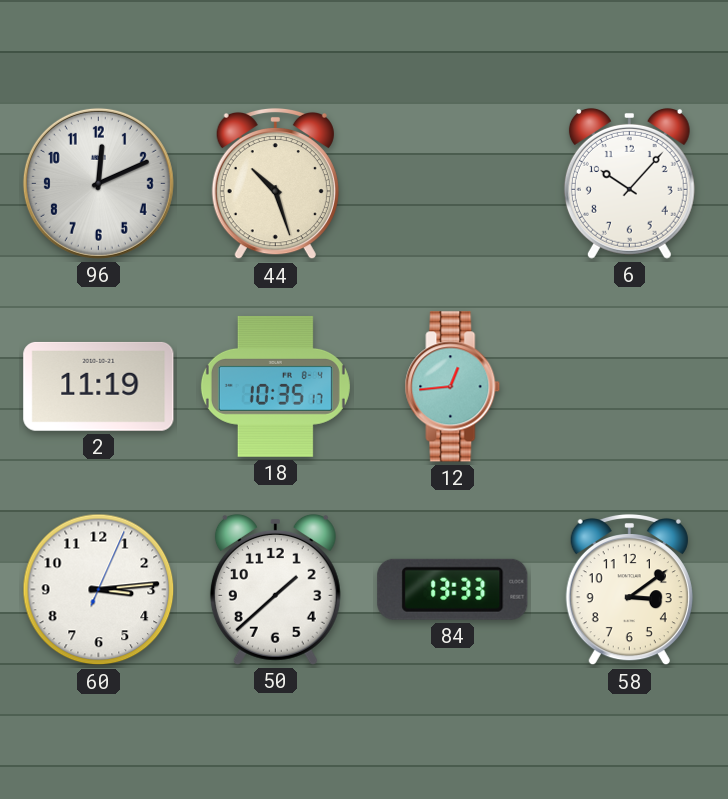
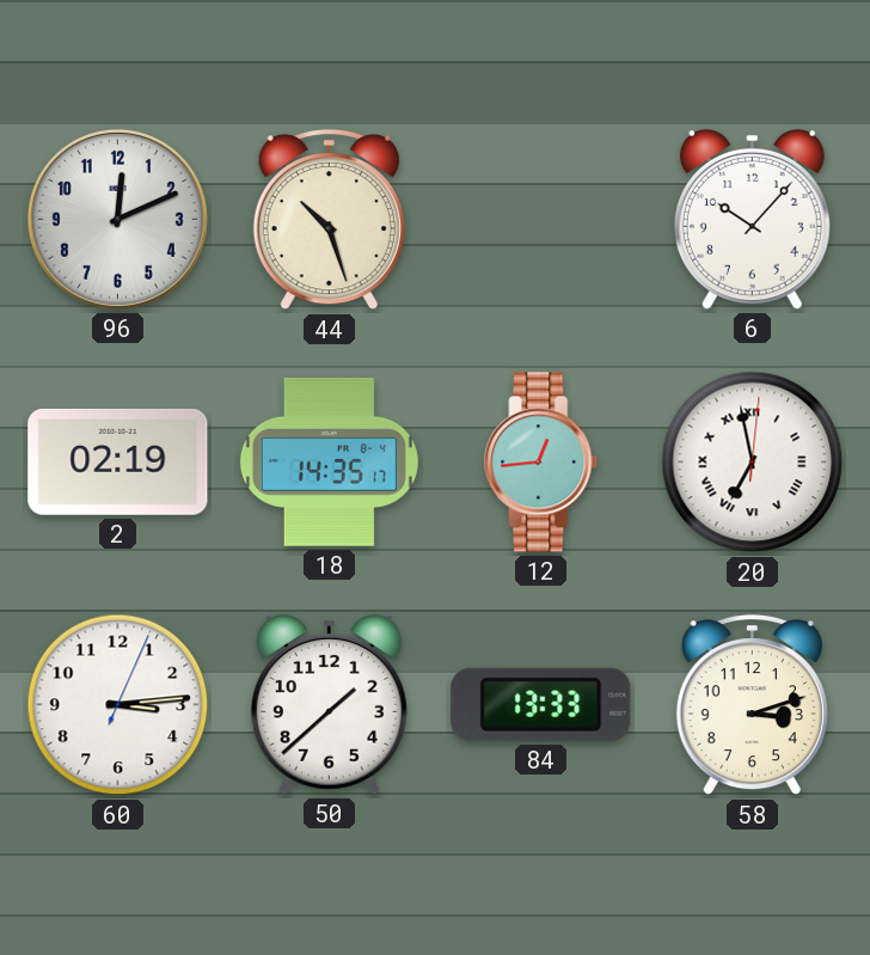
2: 11:19 -> 02:19 (118, 461)
18: 10:35 -> 14:35 (329, 461)
20: none -> 6:58 (753, 463)
58: 3:09 -> 3:12 (752, 705)
